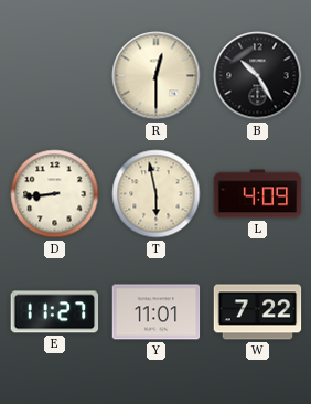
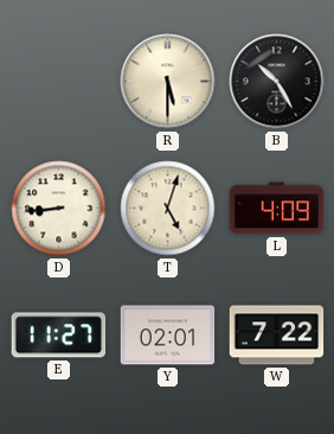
R: 12:30 -> 5:30 (168, 82)
T: 5:58 -> 5:03 (168, 209)
Y: 11:01 -> 02:01 (168, 336)
